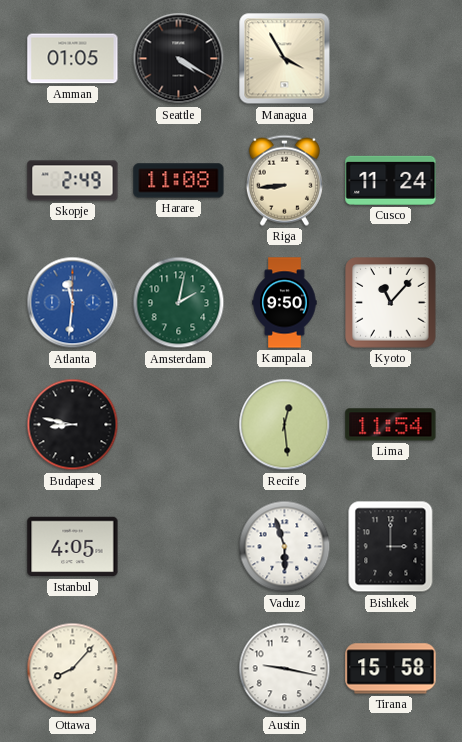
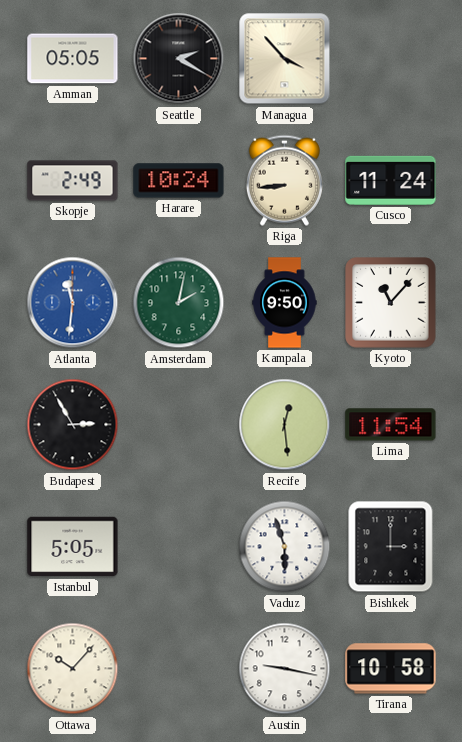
Amman: 01:05 -> 05:05 (73, 59)
Seattle: 4:20 -> 2:20 (179, 59)
Managua: 3:55 -> 3:53 (285, 59)
Harare: 11:08 -> 10:24 (179, 181)
Budapest: 8:47 -> 2:55 (73, 425)
Istanbul: 4:05 -> 5:05 (73, 547)
Ottawa: 8:07 -> 10:07 (73, 669)
Tirana: 15:58 -> 10:58 (391, 669)
